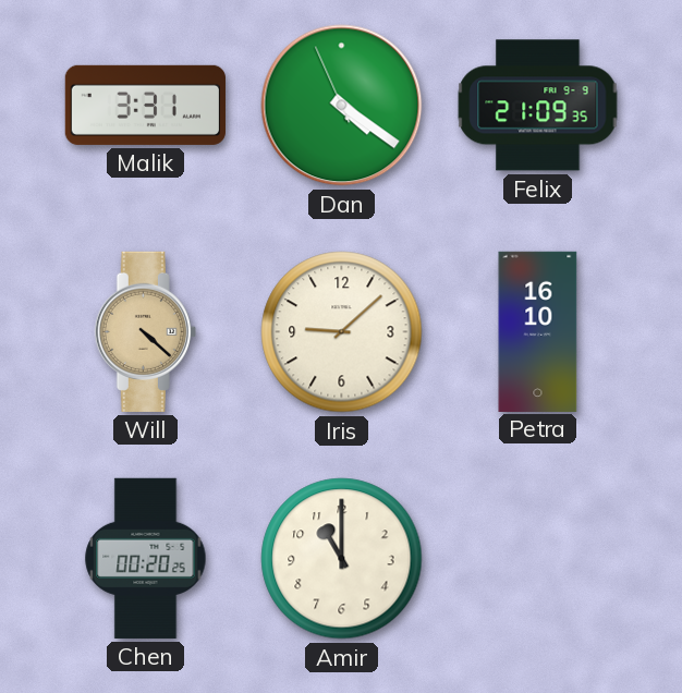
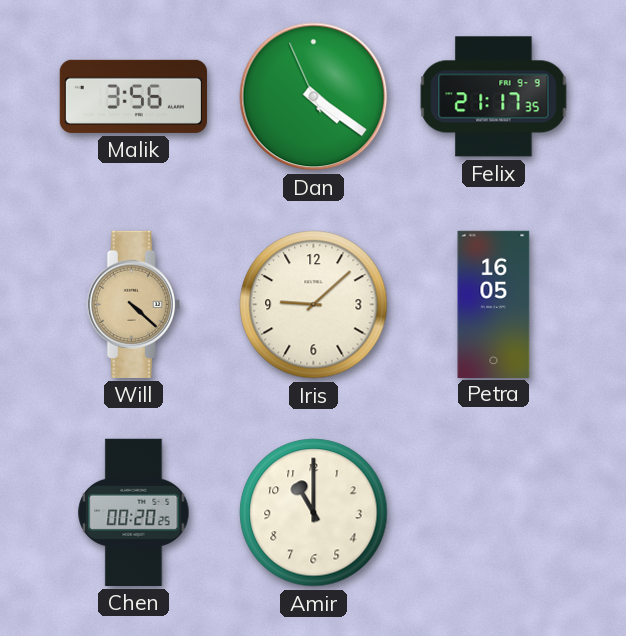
Malik: 3:31 -> 3:56 (133, 96)
Felix: 21:09 -> 21:17 (494, 97)
Petra: 16:10 -> 16:05 (494, 304)
